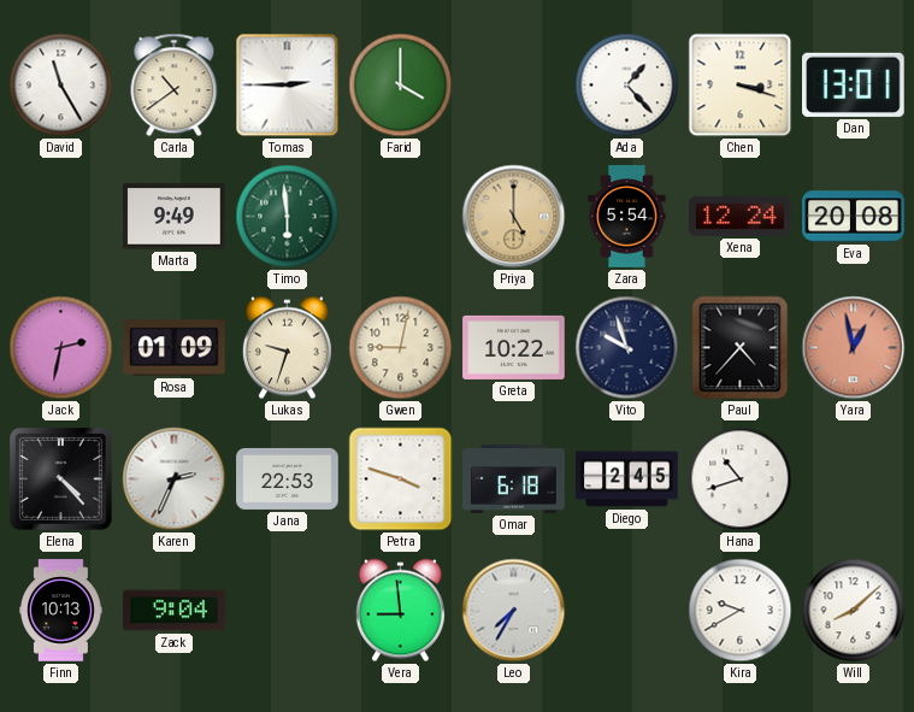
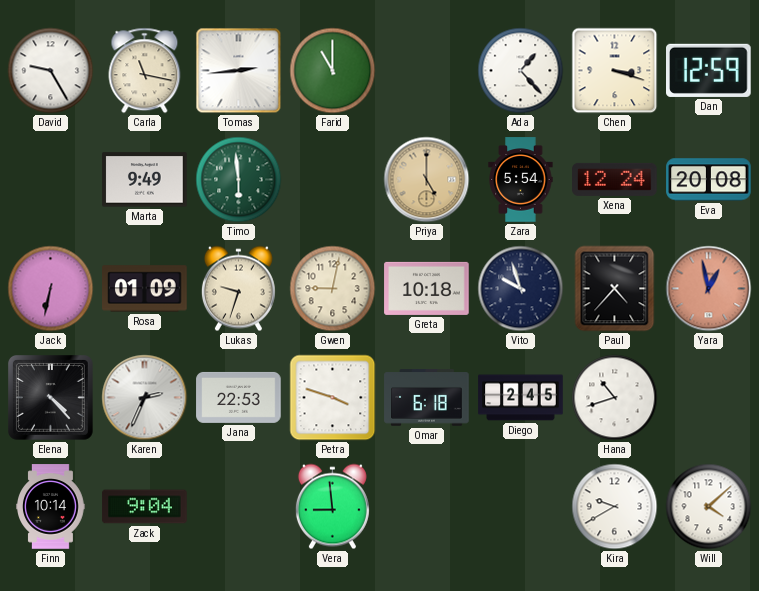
David: 11:25 -> 9:25 (51, 71)
Carla: 10:39 -> 11:17 (145, 71)
Tomas: 2:45 -> 2:44 (239, 71)
Farid: 4:00 -> 11:00 (333, 71)
Dan: 13:01 -> 12:59 (709, 70)
Jack: 2:32 -> 6:32 (51, 289)
Greta: 10:22 -> 10:18 (427, 288)
Finn: 10:13 -> 10:14 (51, 507)
Leo: 7:35 -> none (514, 611)
Will: 8:08 -> 4:08 (709, 507)
